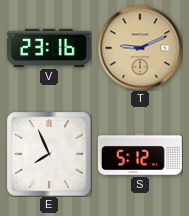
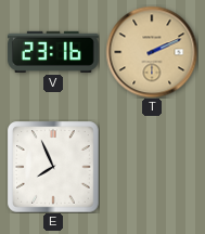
T: 9:11 -> 2:11 (152, 52)
S: 5:12 -> none (140, 154)
